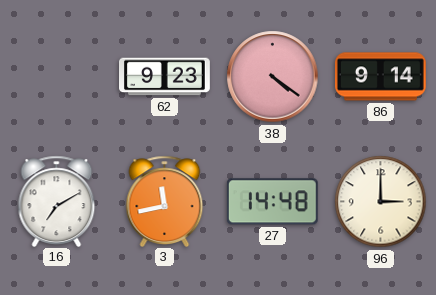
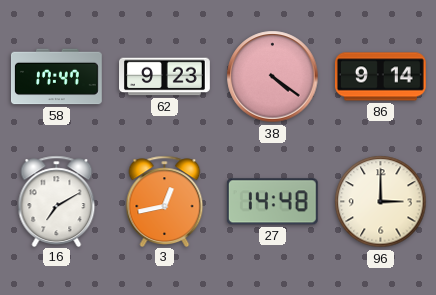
58: none -> 17:47 (57, 77)
3: 11:43 -> 12:43 (165, 201)
